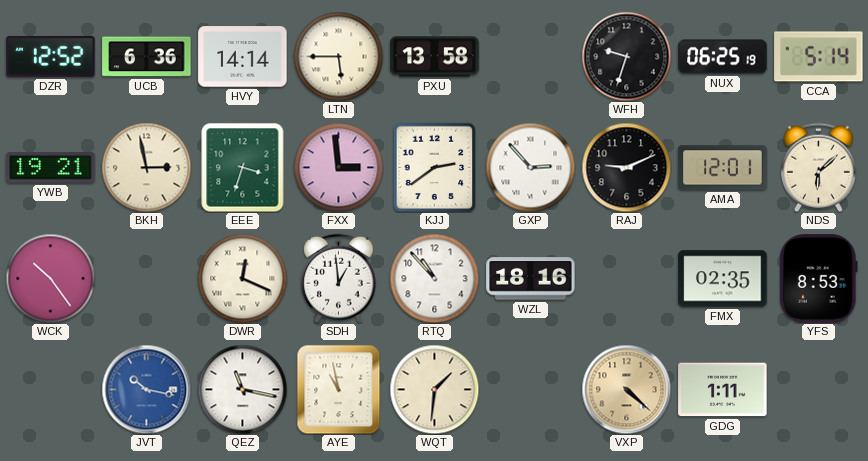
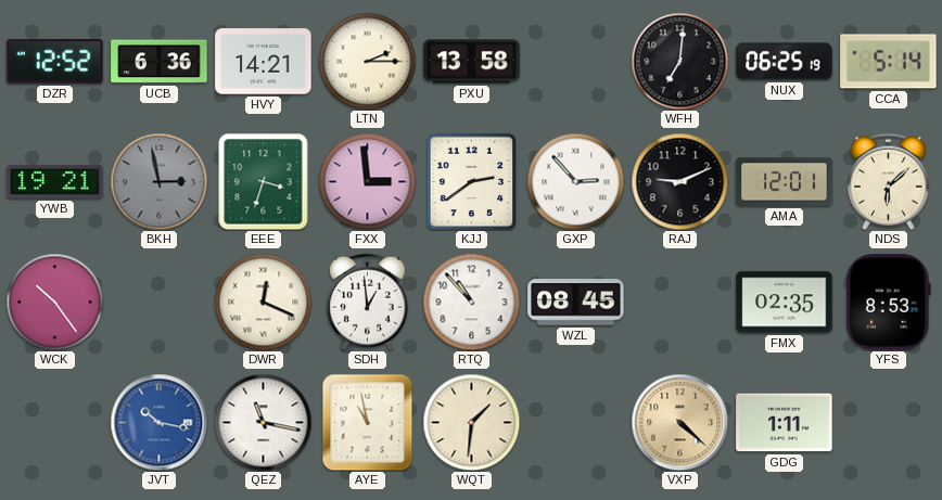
HVY: 14:14 -> 14:21 (264, 62)
LTN: 5:45 -> 2:15 (367, 61)
WFH: 9:33 -> 7:01 (679, 61)
BKH dial: cream -> grey (158, 181)
WZL: 18:16 -> 08:45 (576, 303)
